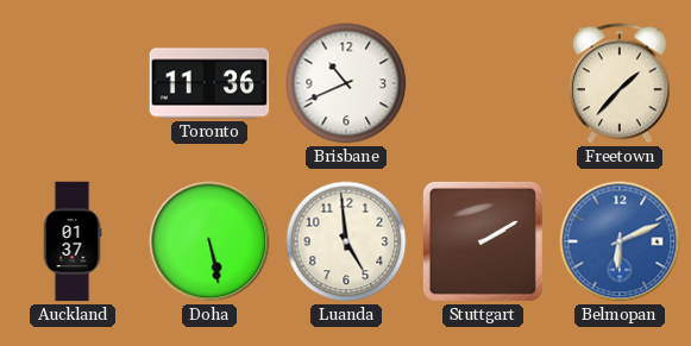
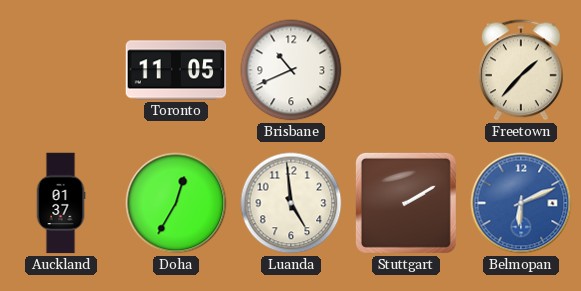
Toronto: 11:36 -> 11:05 (176, 70)
Doha: 5:28 -> 12:35 (176, 203)
